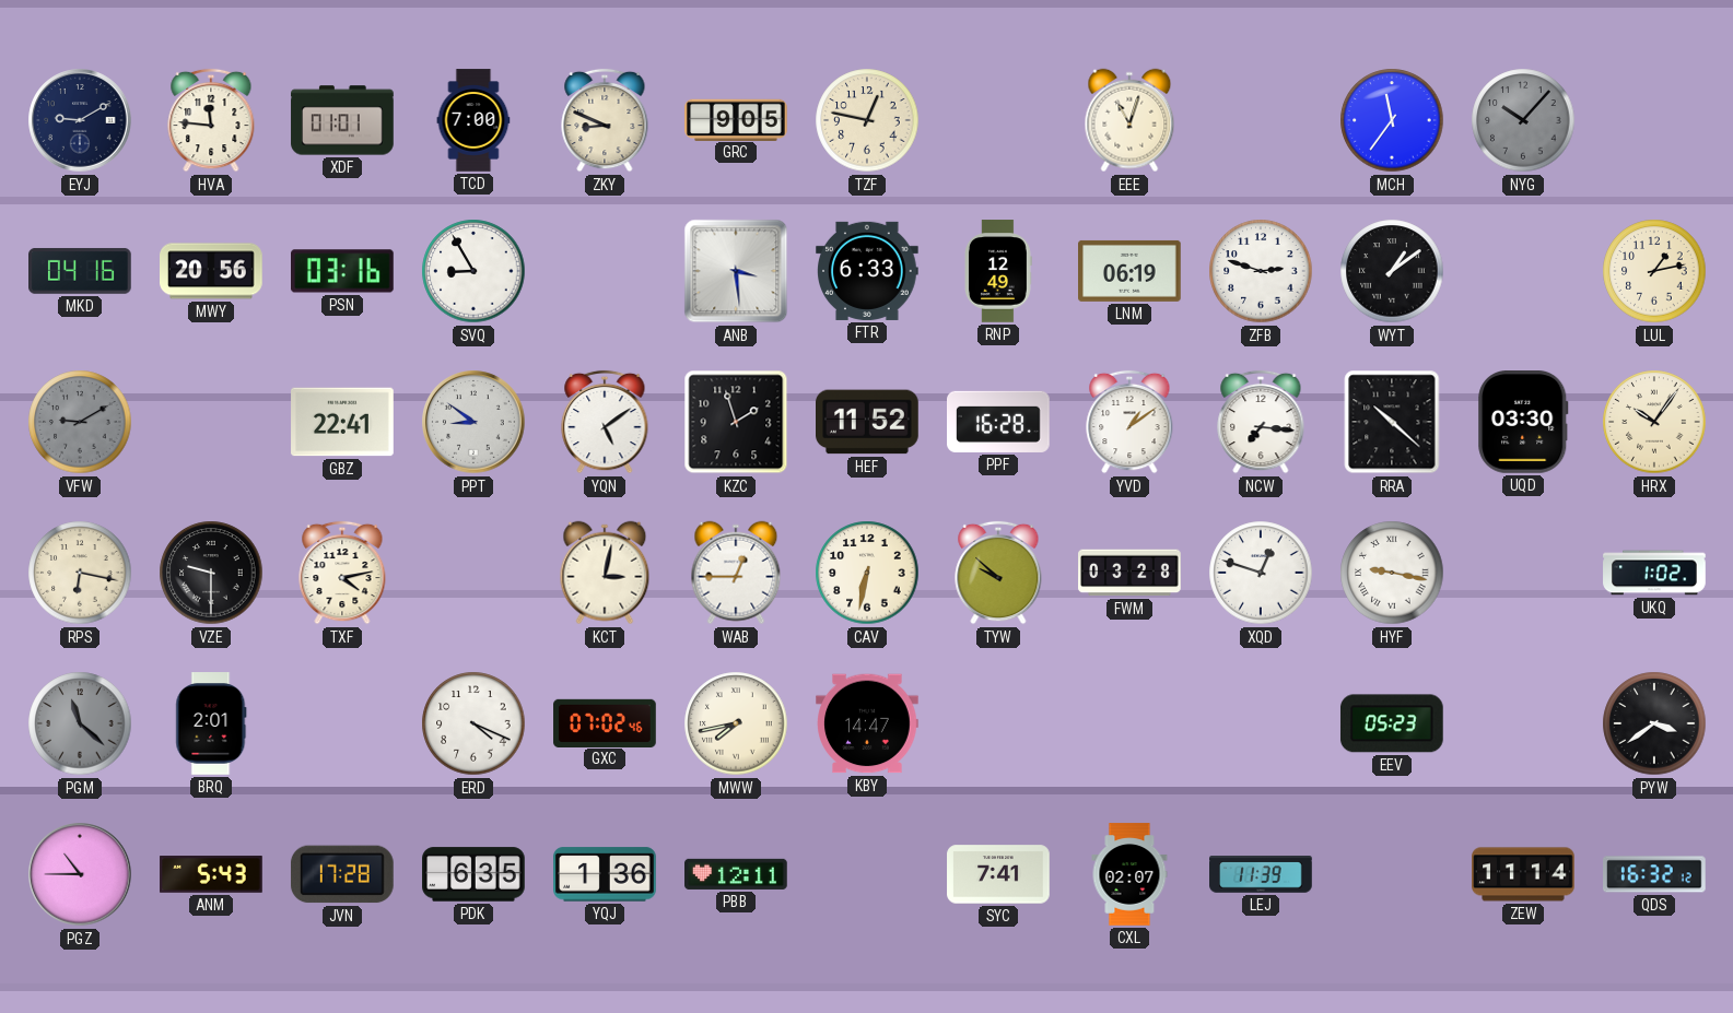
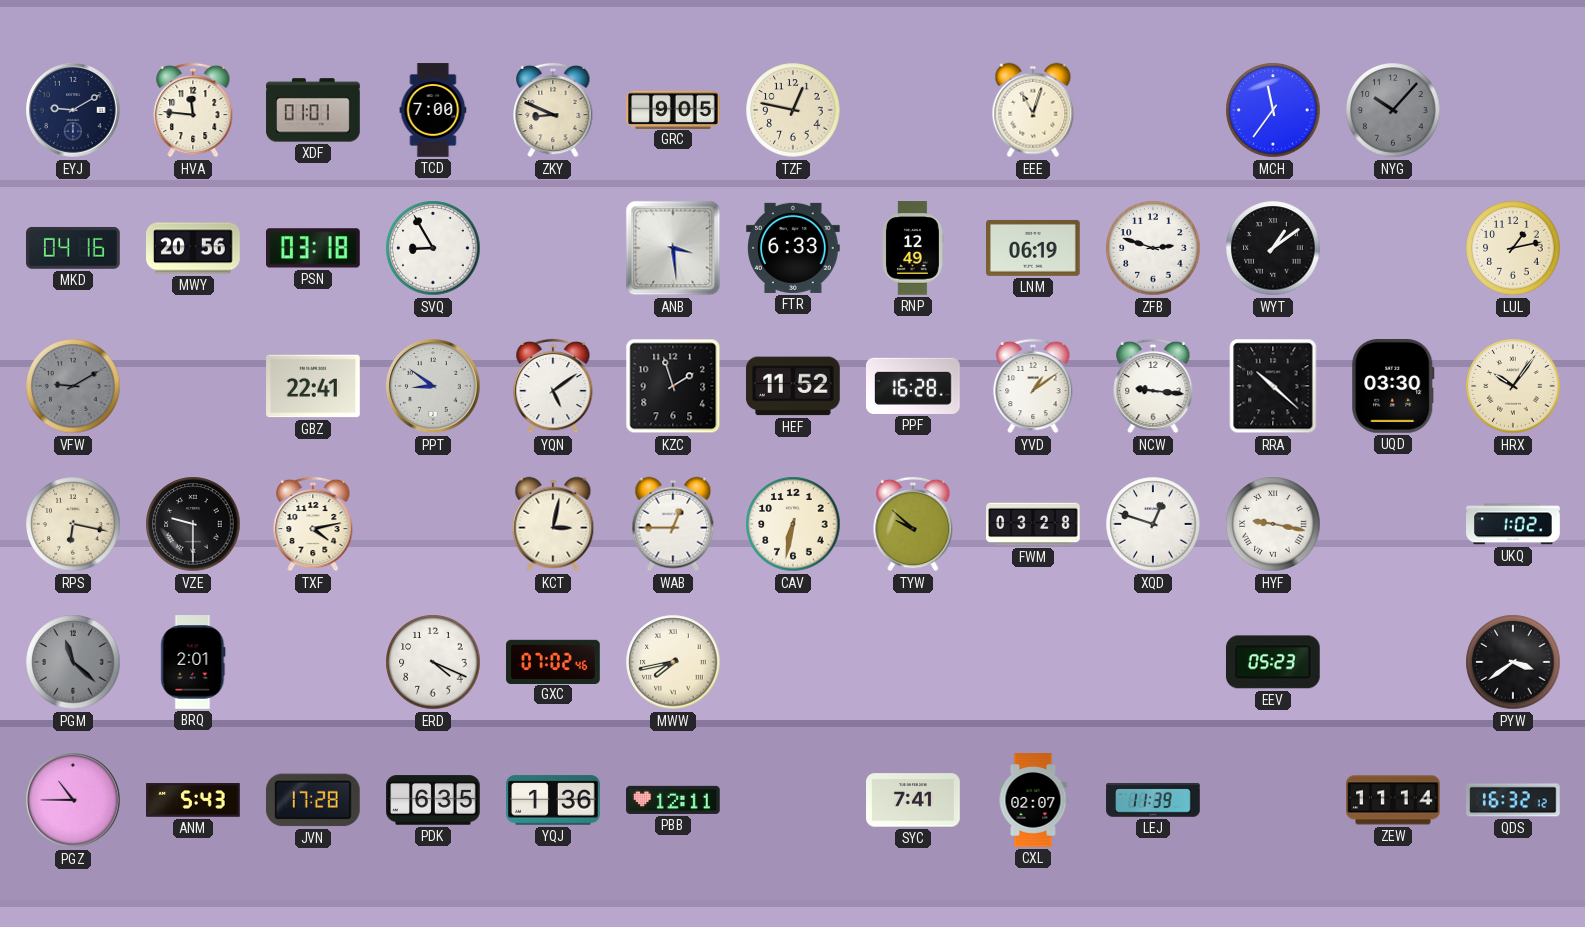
PSN: 03:16 -> 03:18 (314, 248)
NCW: 7:16 -> 9:16 (1153, 386)
KBY: 14:47 -> none (867, 723)
